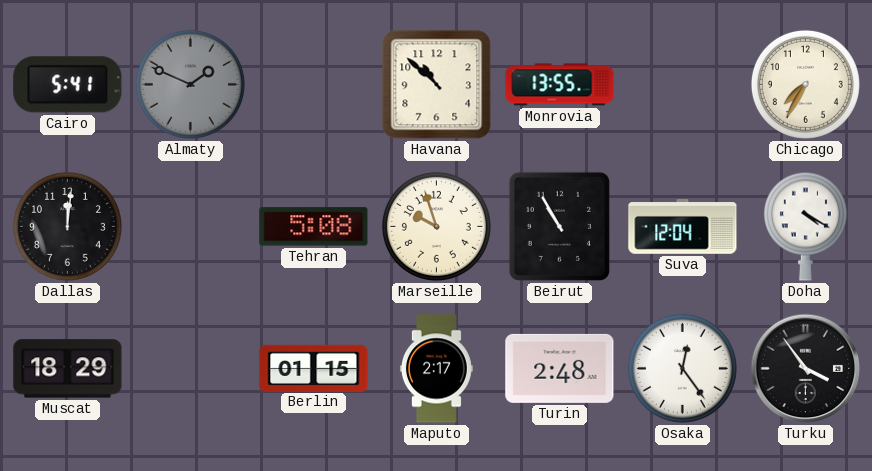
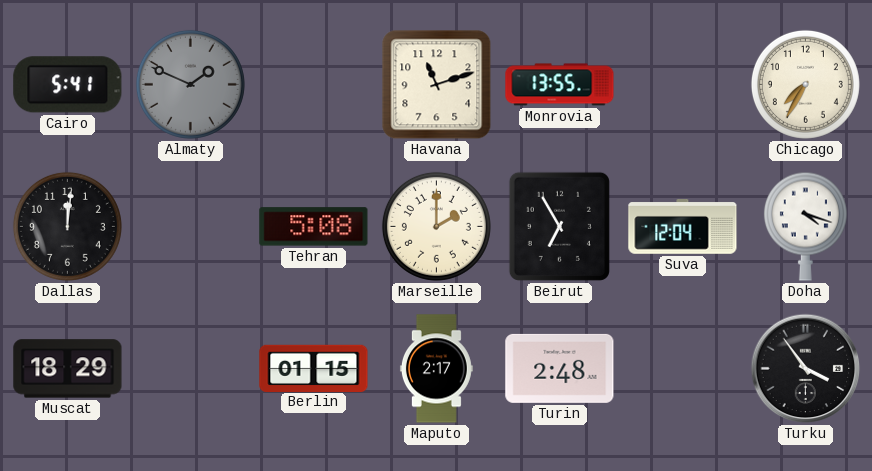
Havana: 10:52 -> 11:12 (437, 85)
Marseille: 9:57 -> 2:00 (436, 226)
Beirut: 10:55 -> 6:55 (559, 226)
Doha: 4:20 -> 4:18 (805, 226)
Osaka: 12:24 -> none (682, 368)
